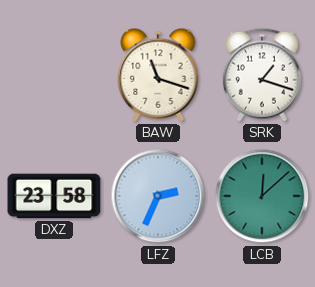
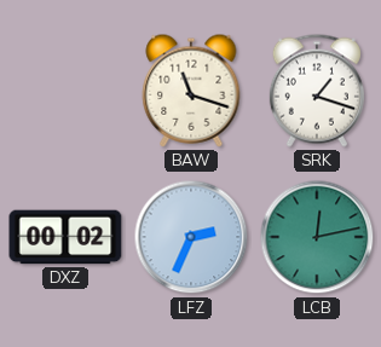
DXZ: 23:58 -> 00:02 (65, 237)
LCB: 12:08 -> 12:13 (317, 237)
